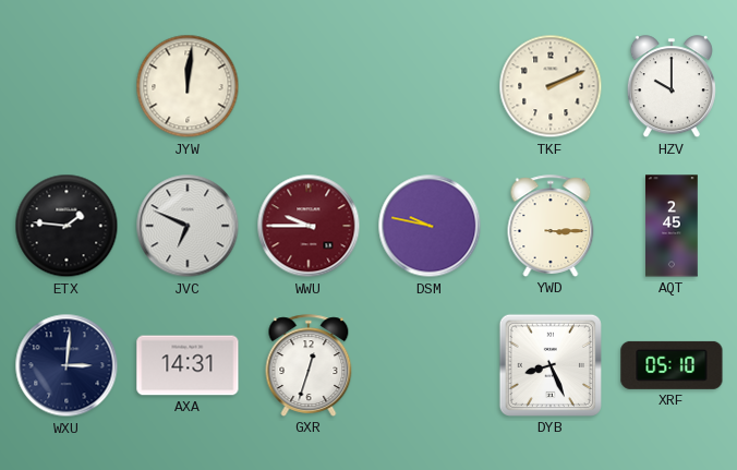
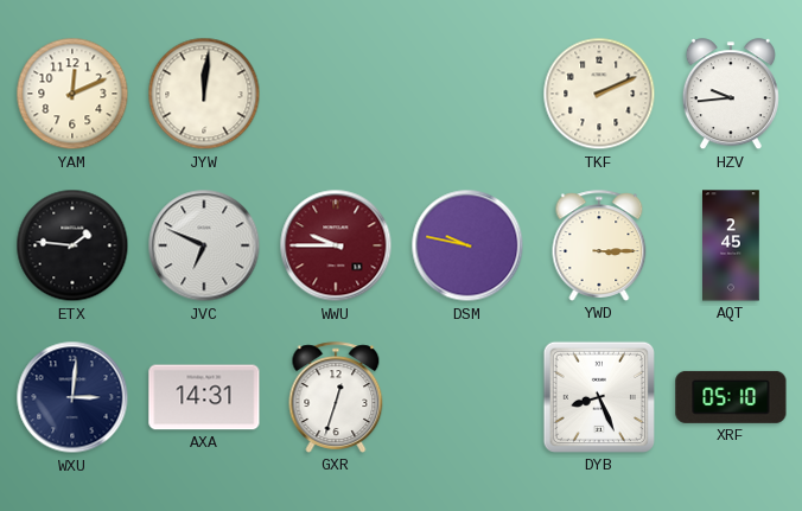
YAM: none -> 12:11 (72, 94)
HZV: 10:00 -> 9:44 (731, 95)
